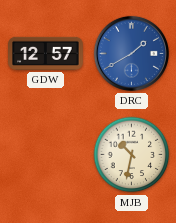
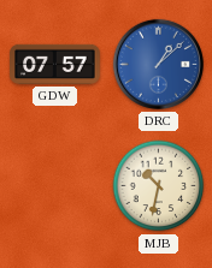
GDW: 12:57 -> 07:57 (55, 64)
DRC: 1:40 -> 1:08 (158, 64)
